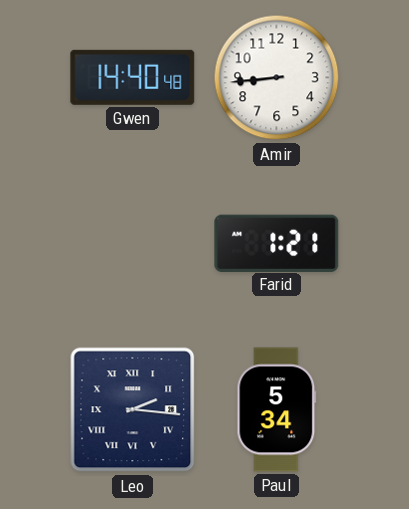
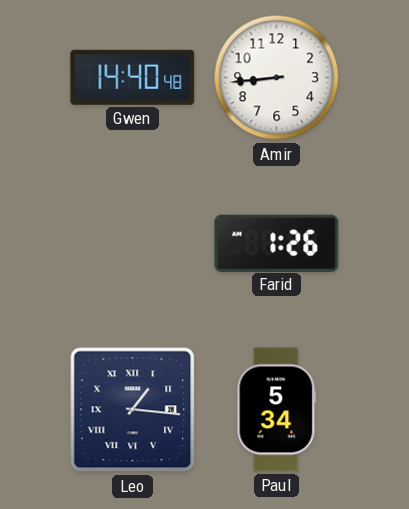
Farid: 1:21 -> 1:26 (277, 243)
Leo: 2:16 -> 1:16 (133, 410)
